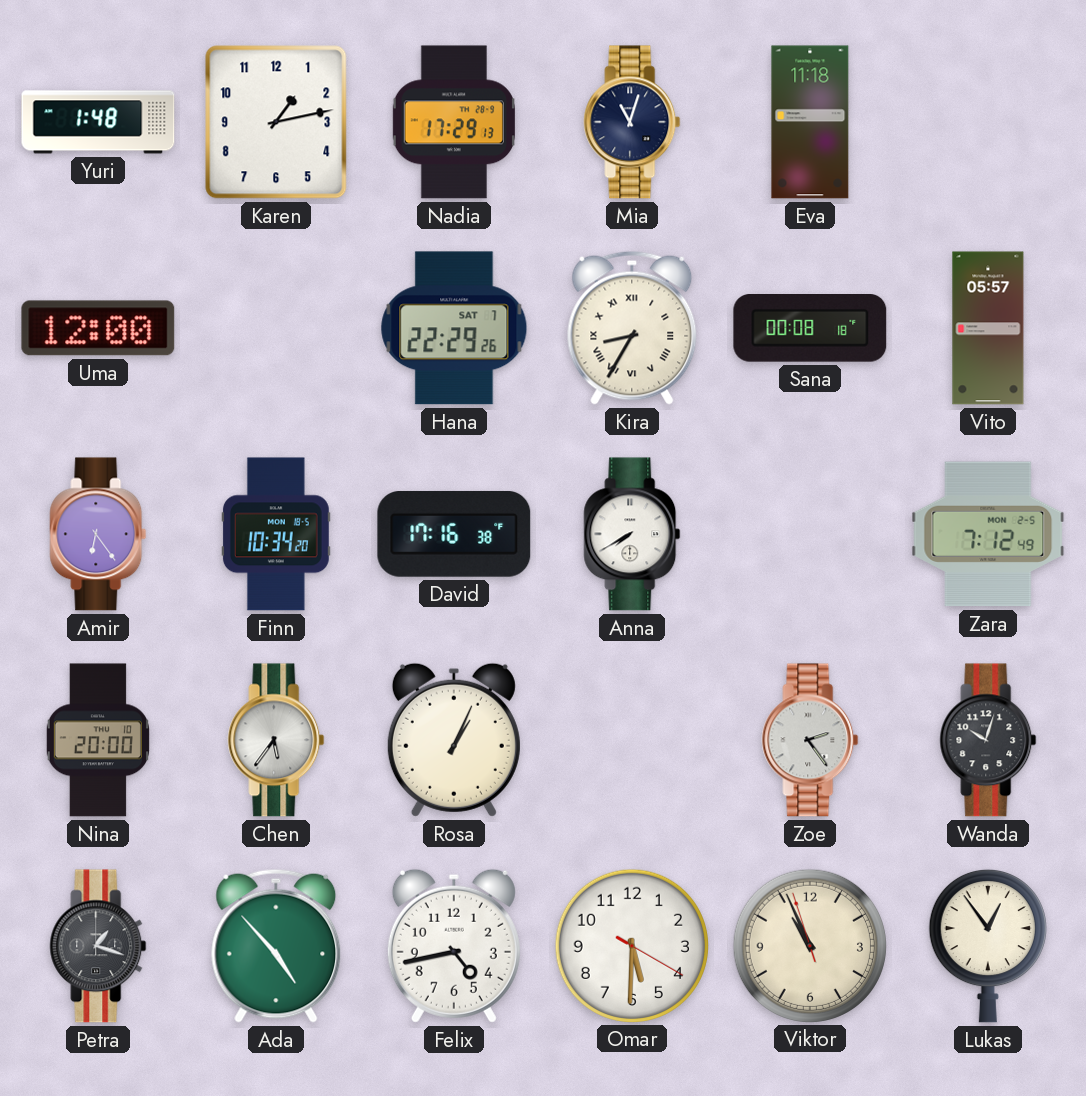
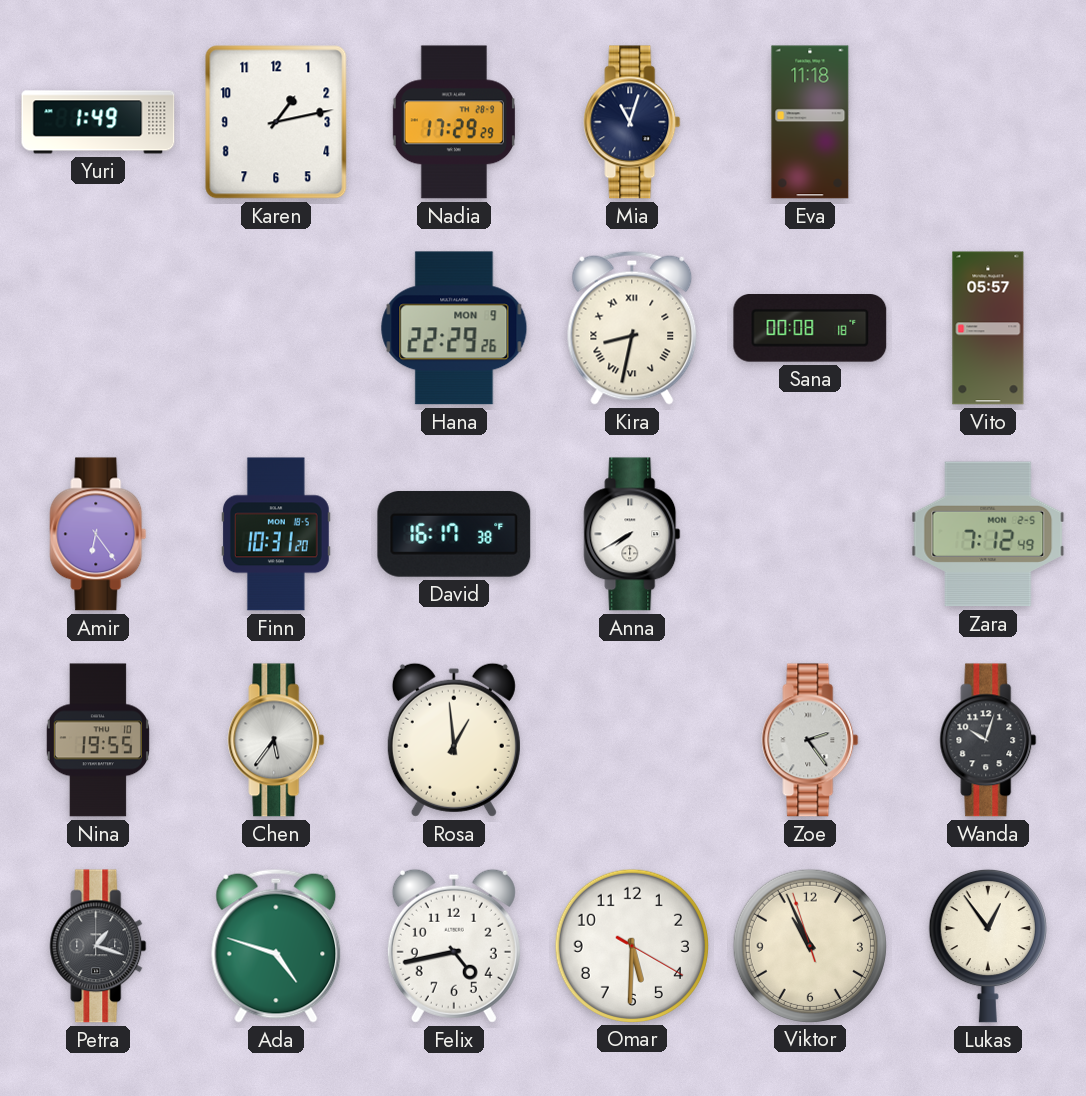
Yuri: 1:48 -> 1:49 (98, 122)
Nadia: 17:29:13 -> 17:29:29 (454, 122)
Uma: 12:00 -> none (98, 328)
Hana date: SAT 7 -> MON 9 (454, 328)
Kira: 8:35 -> 8:32 (632, 328)
Finn: 10:34 -> 10:31 (276, 534)
David: 17:16 -> 16:17 (454, 534)
Nina: 20:00 -> 19:55 (98, 740)
Rosa: 1:04 -> 12:59 (454, 740)
Ada: 4:53 -> 4:48 (276, 946)
